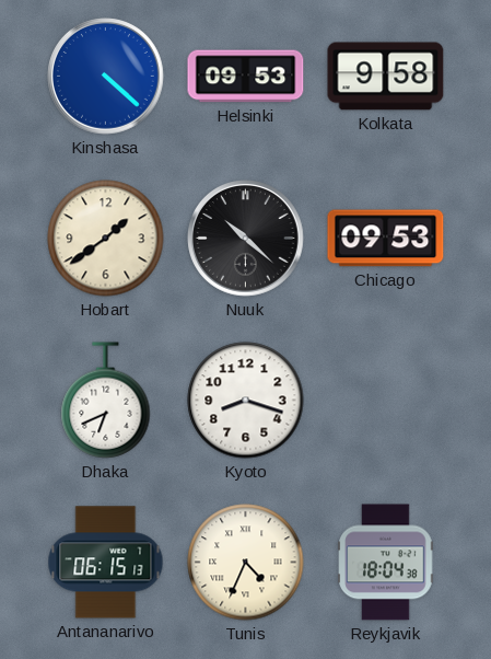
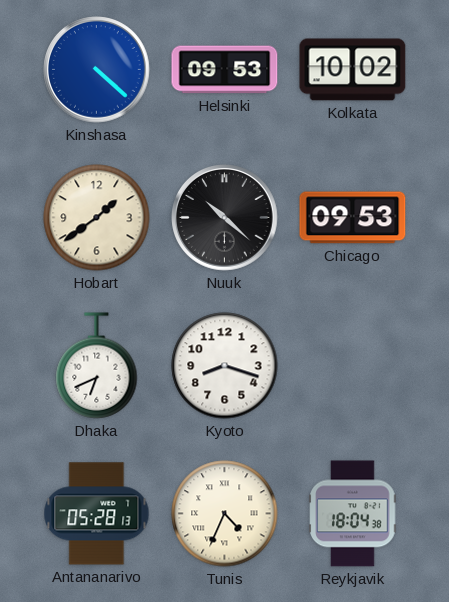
Kolkata: 9:58 -> 10:02 (353, 70)
Antananarivo: 06:15 -> 05:28 (97, 514)
